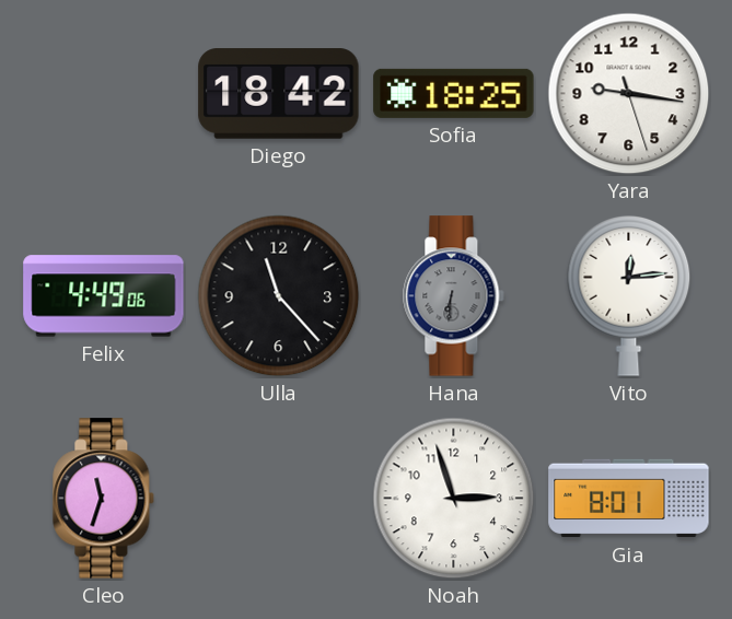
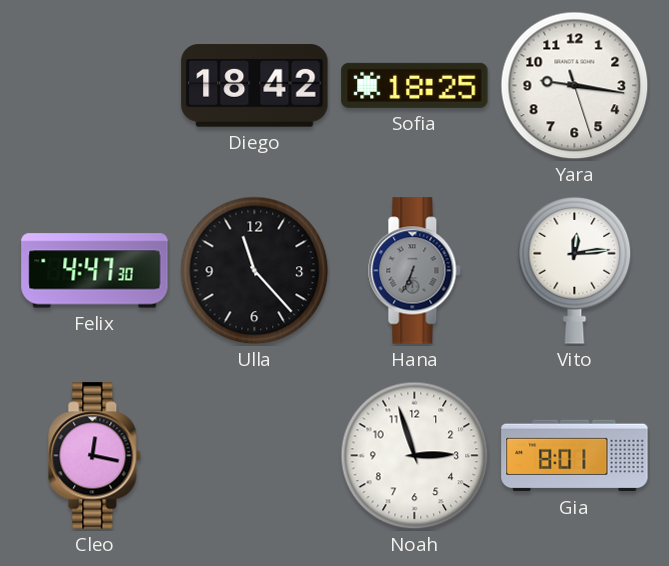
Felix: 4:49 -> 4:47 (95, 271)
Hana: 6:31 -> 6:34 (415, 271)
Cleo: 11:33 -> 12:17 (95, 456)
